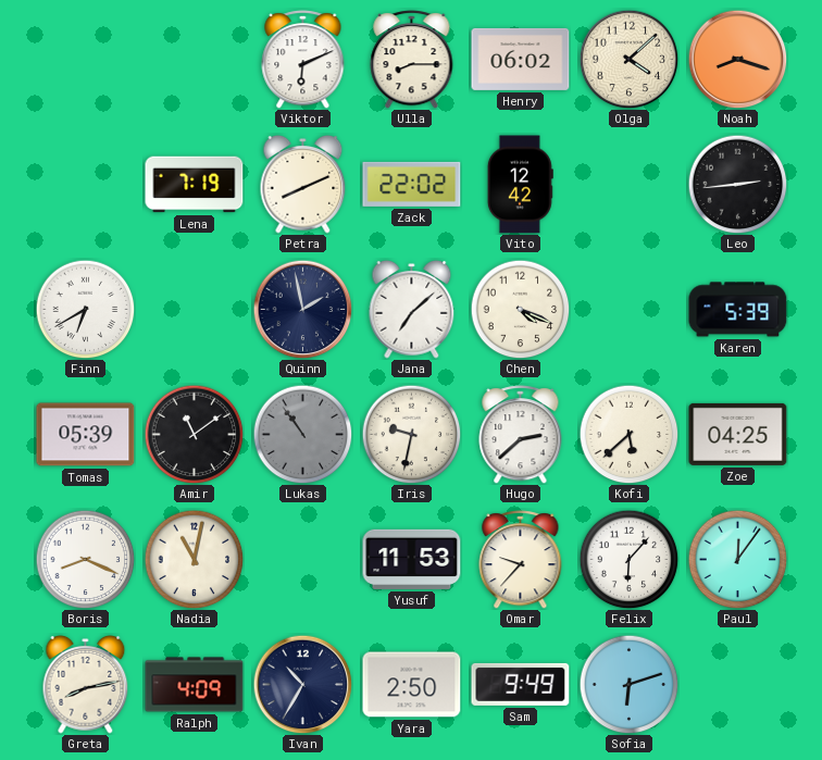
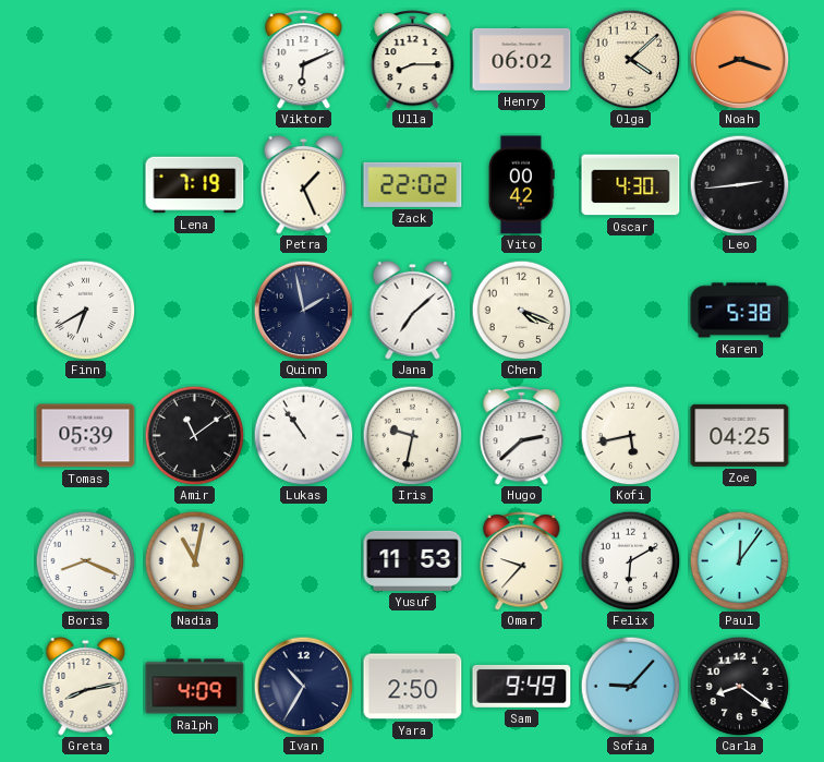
Petra: 8:11 -> 1:26 (304, 184)
Vito: 12:42 -> 00:42 (521, 185)
Oscar: none -> 4:30 (631, 185)
Karen: 5:39 -> 5:38 (740, 311)
Lukas dial: grey -> white (303, 435)
Kofi: 5:38 -> 5:43 (630, 435)
Felix: 6:07 -> 6:10 (630, 560)
Sofia: 6:12 -> 9:07 (630, 686)
Carla: none -> 8:21 (739, 686)
